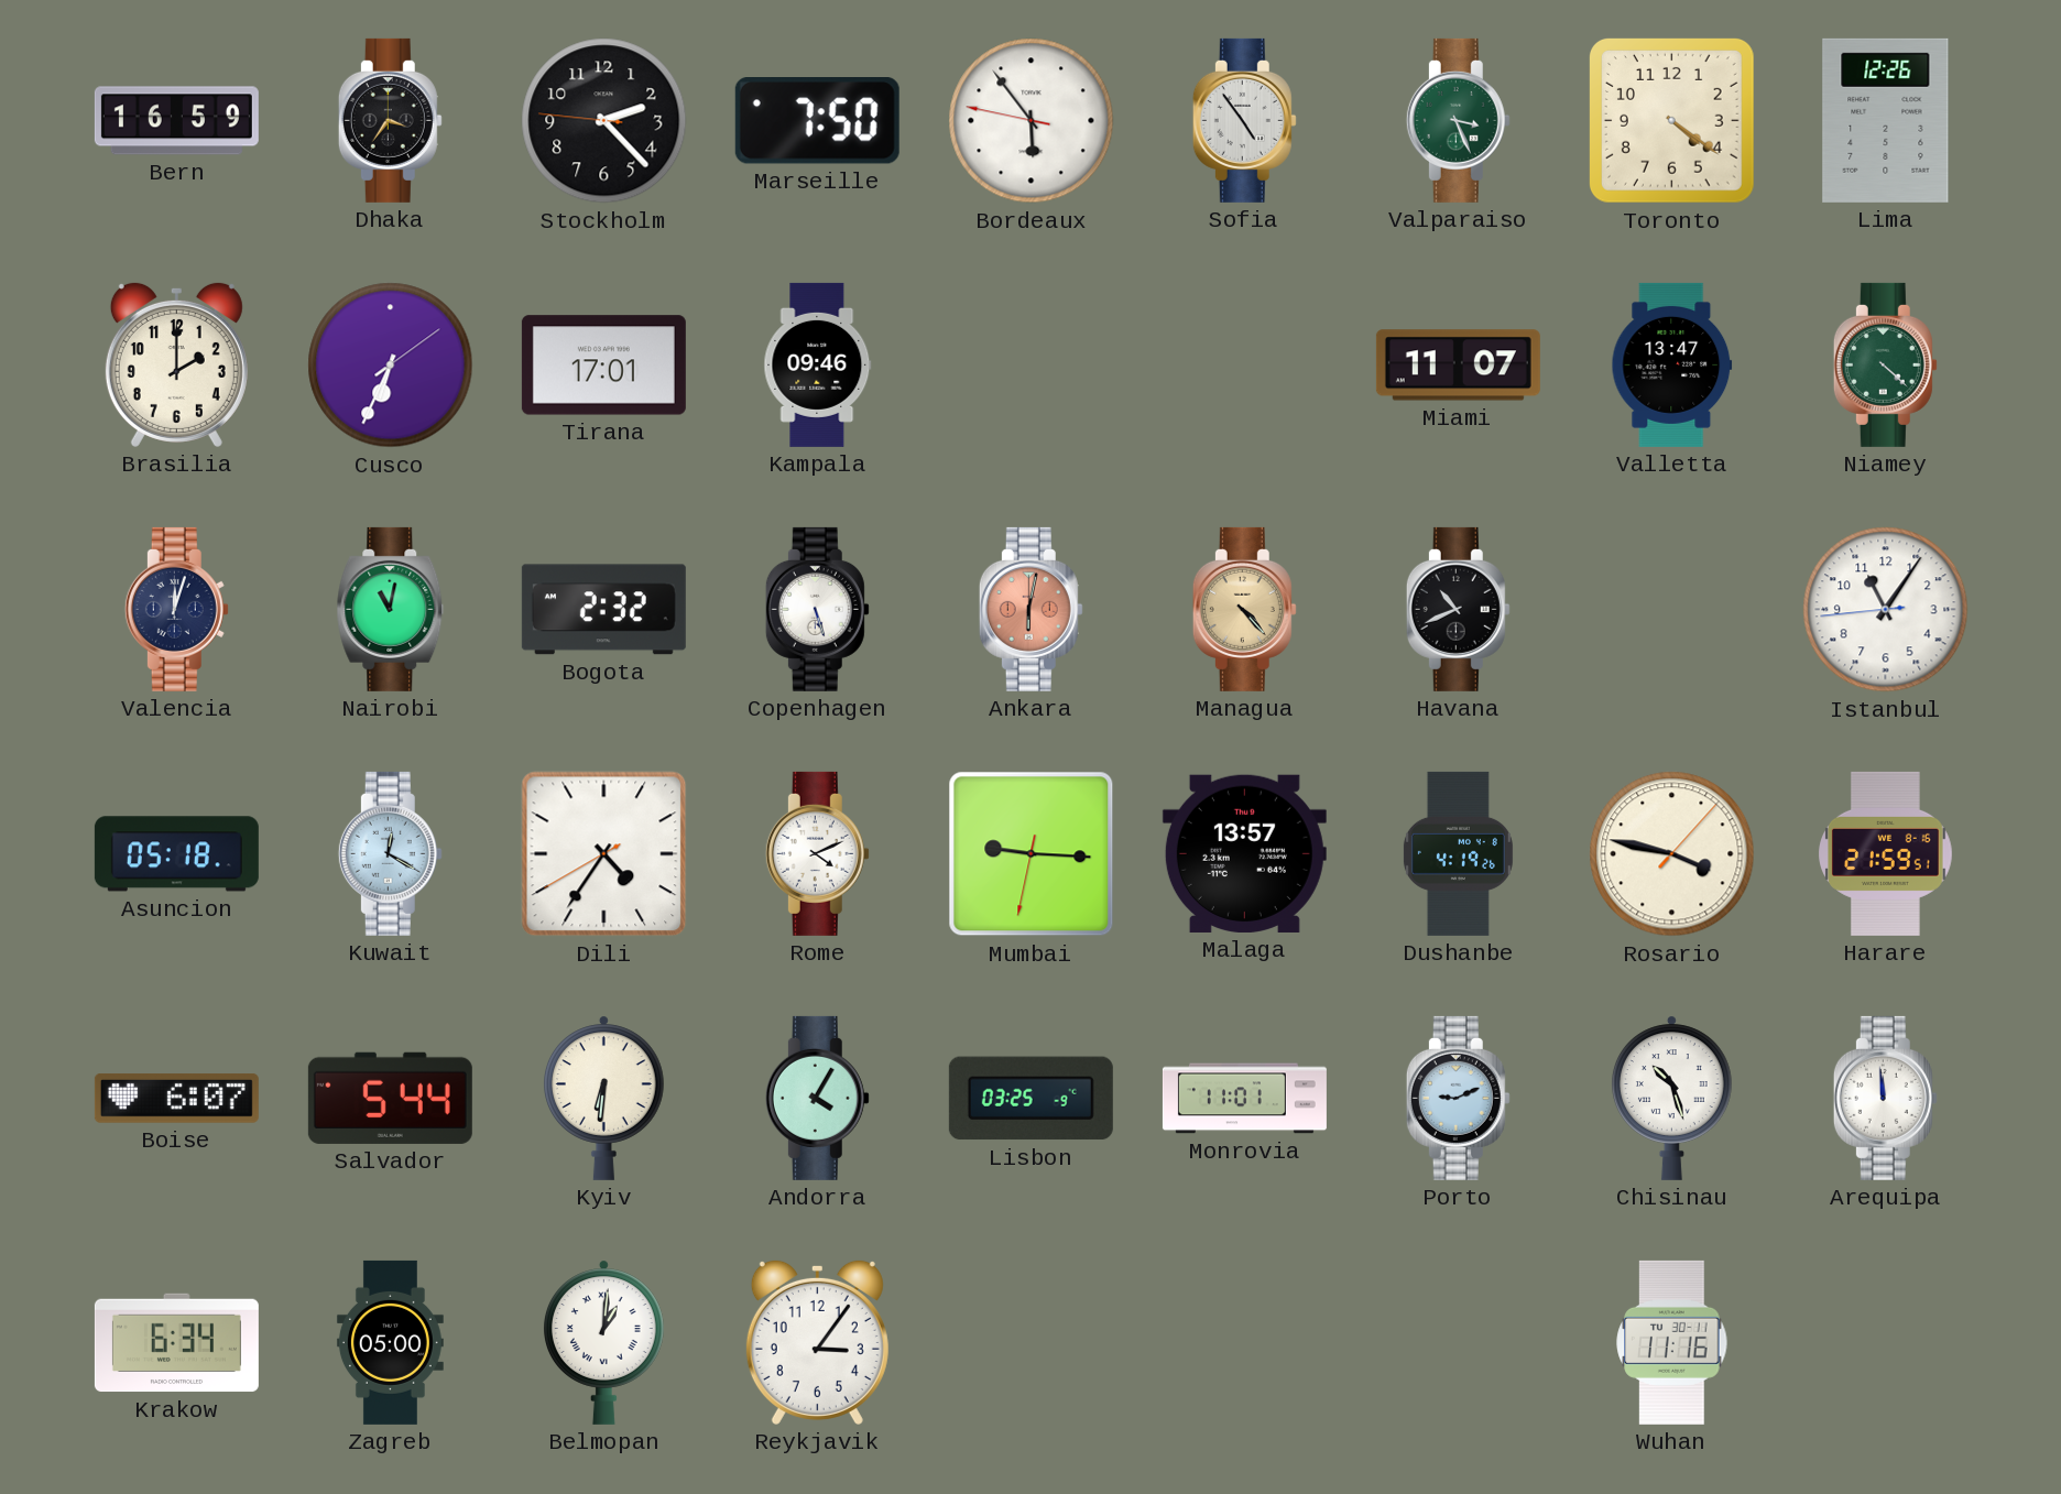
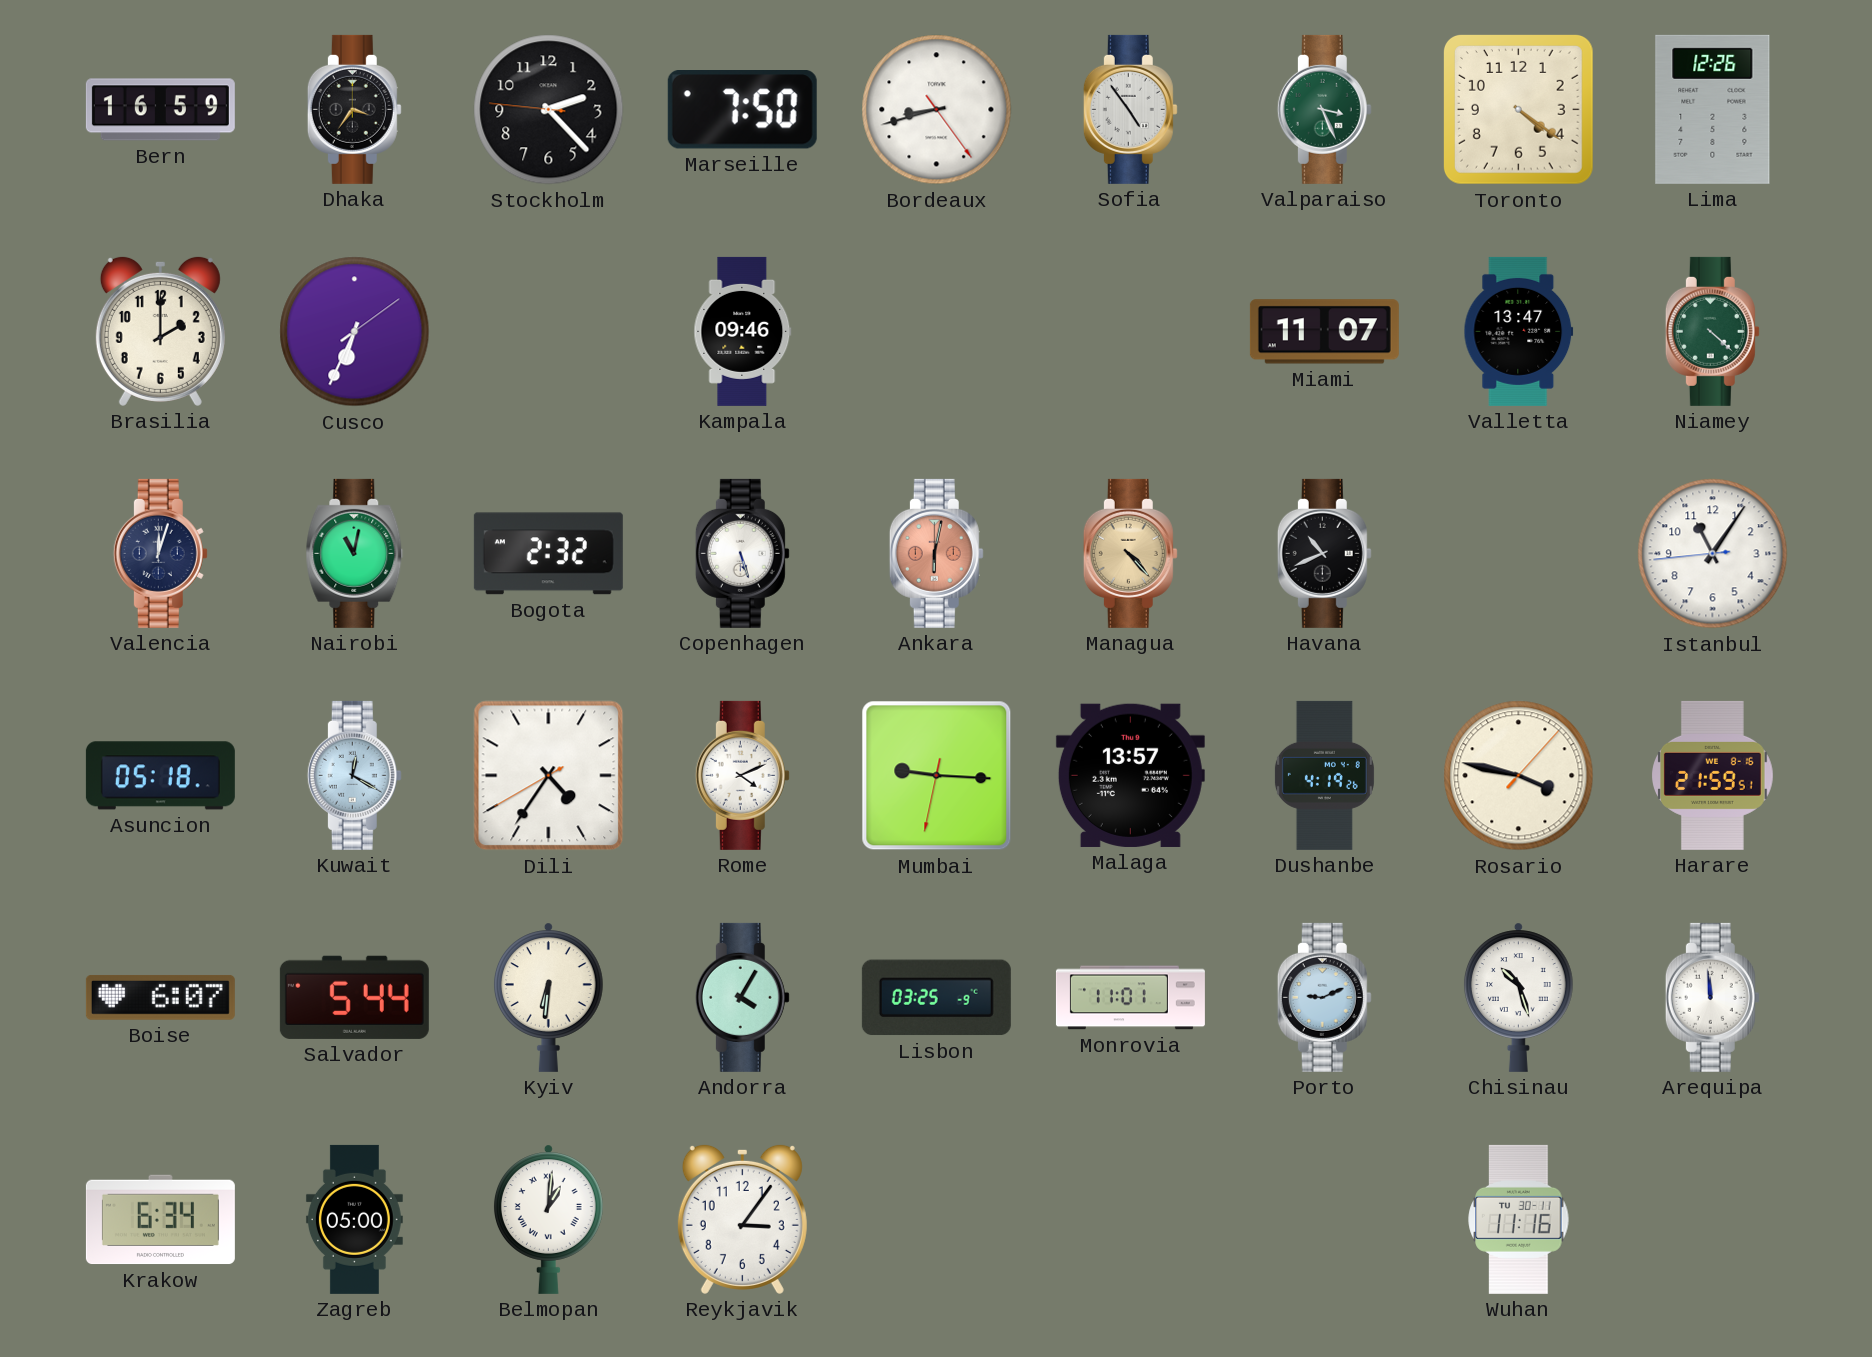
Bordeaux: 5:53 -> 8:42 (937, 110)
Tirana: 17:01 -> none (603, 366)
